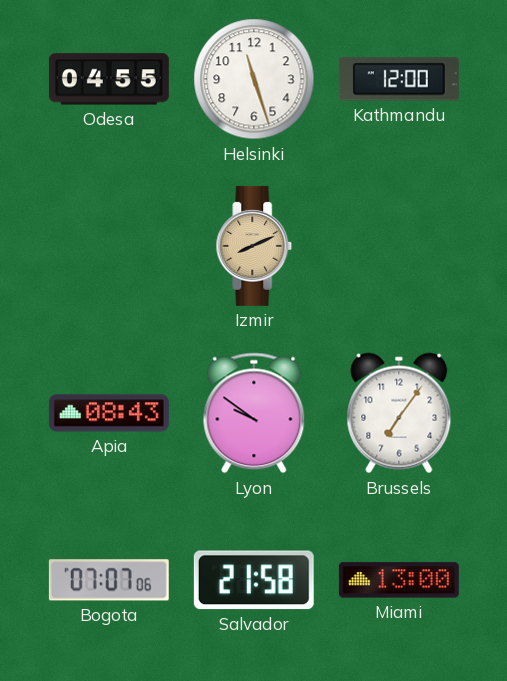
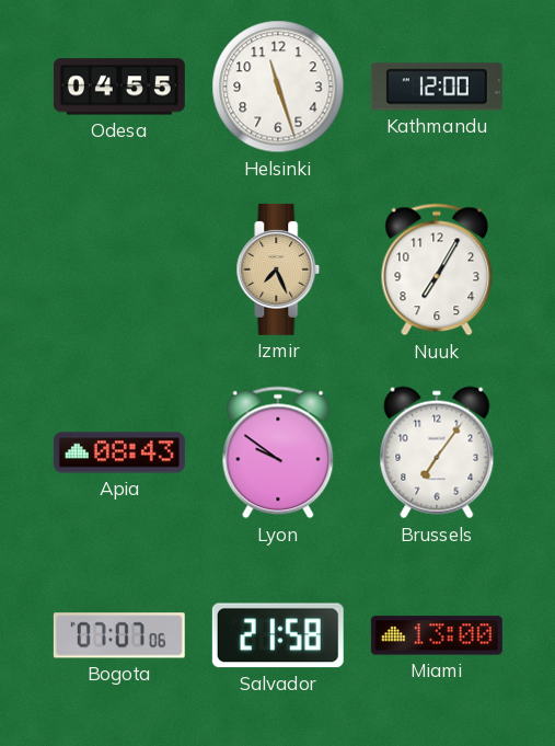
Izmir: 8:11 -> 7:26 (278, 269)
Nuuk: none -> 7:05 (437, 269)
